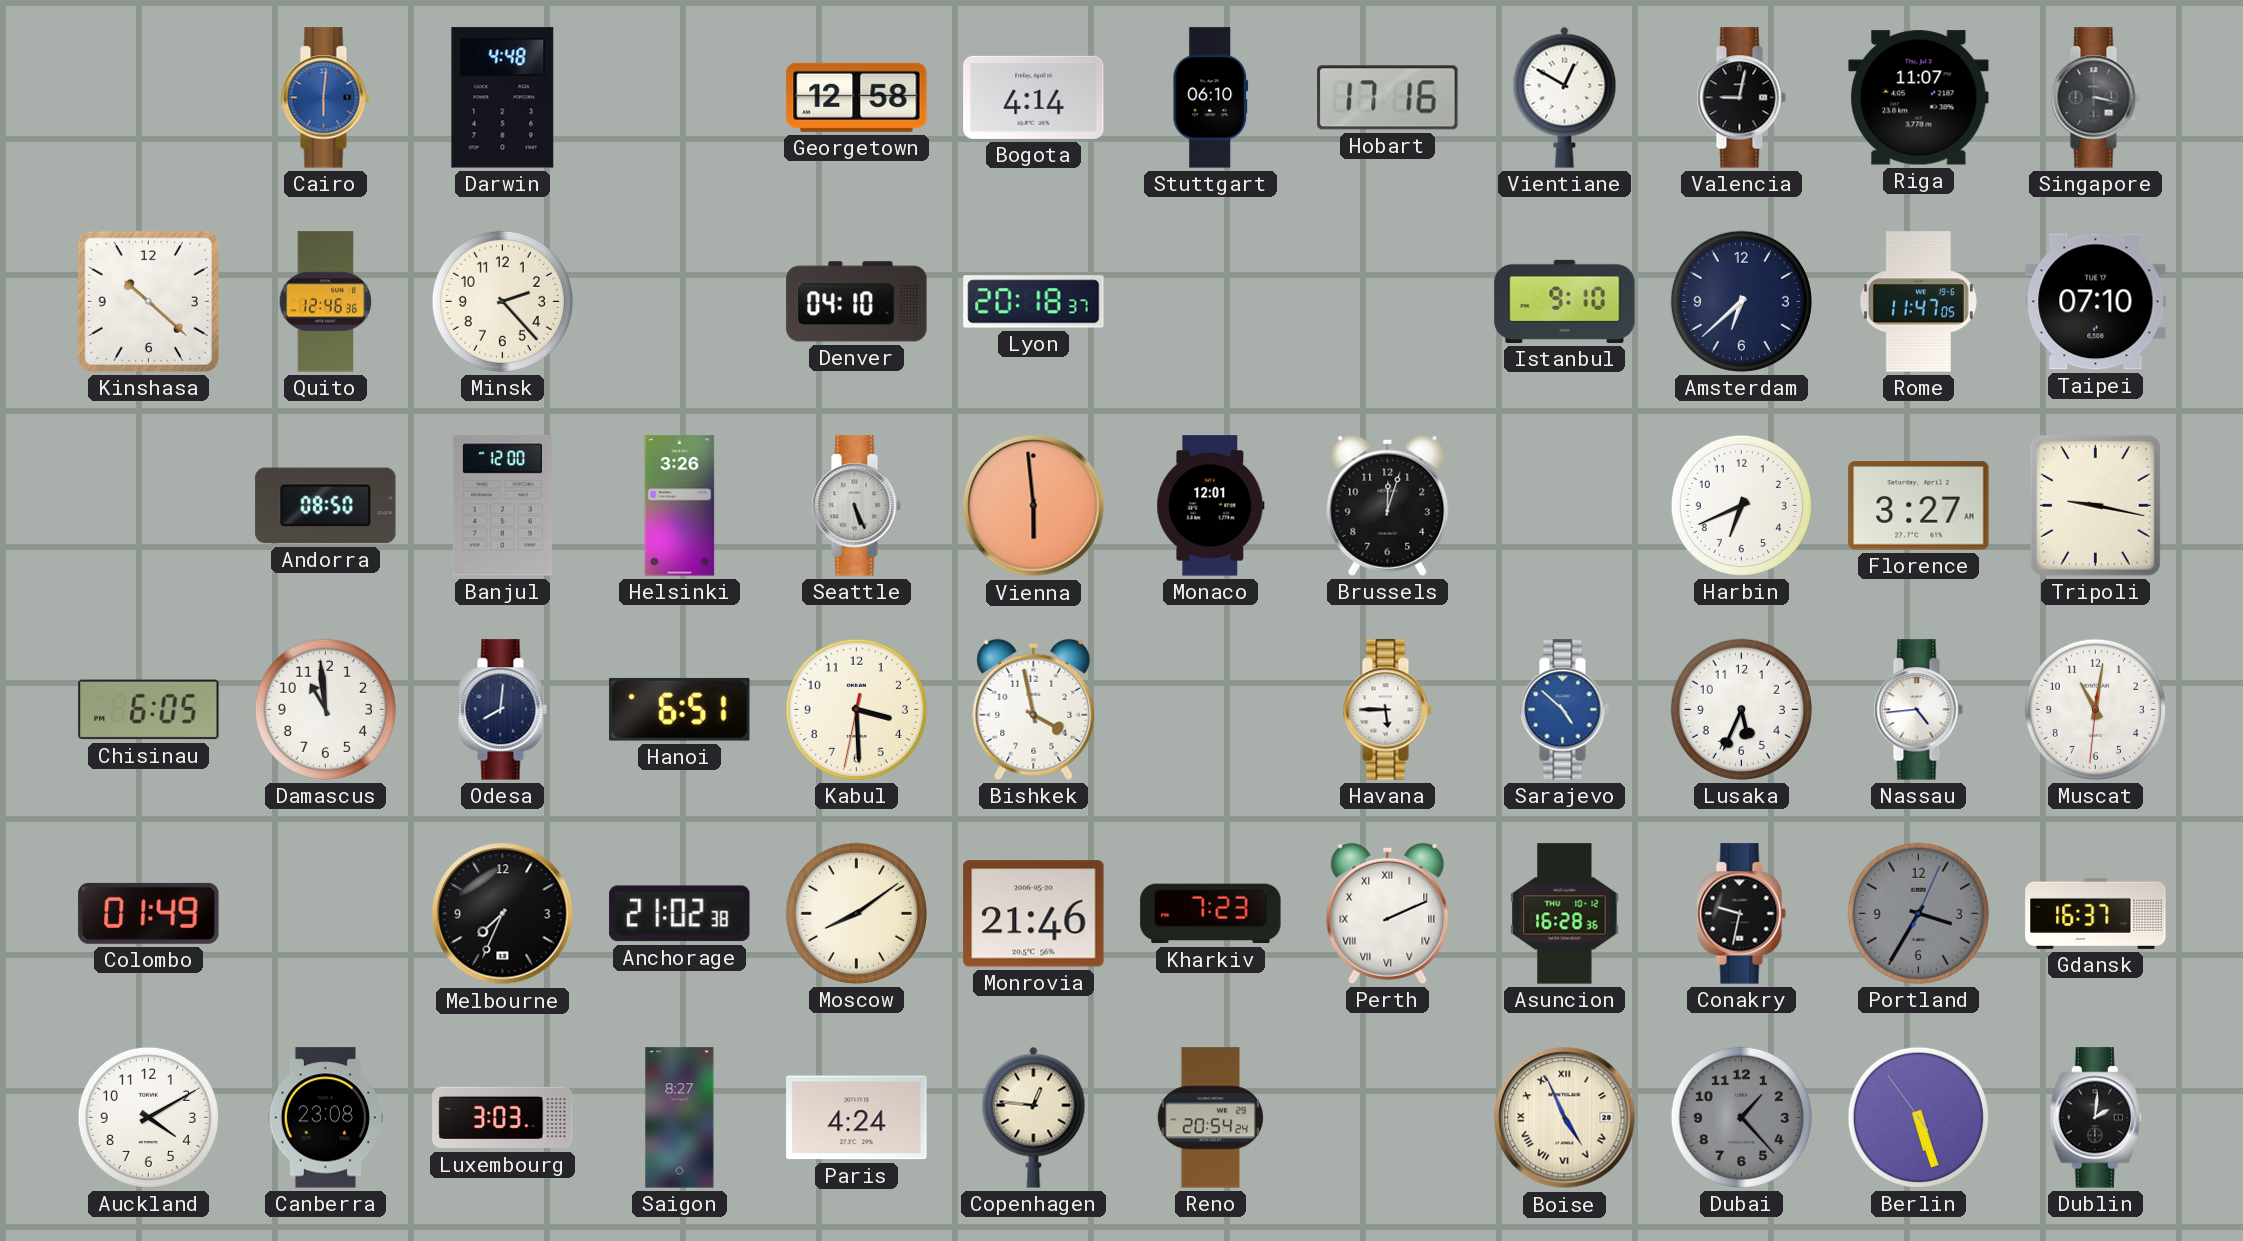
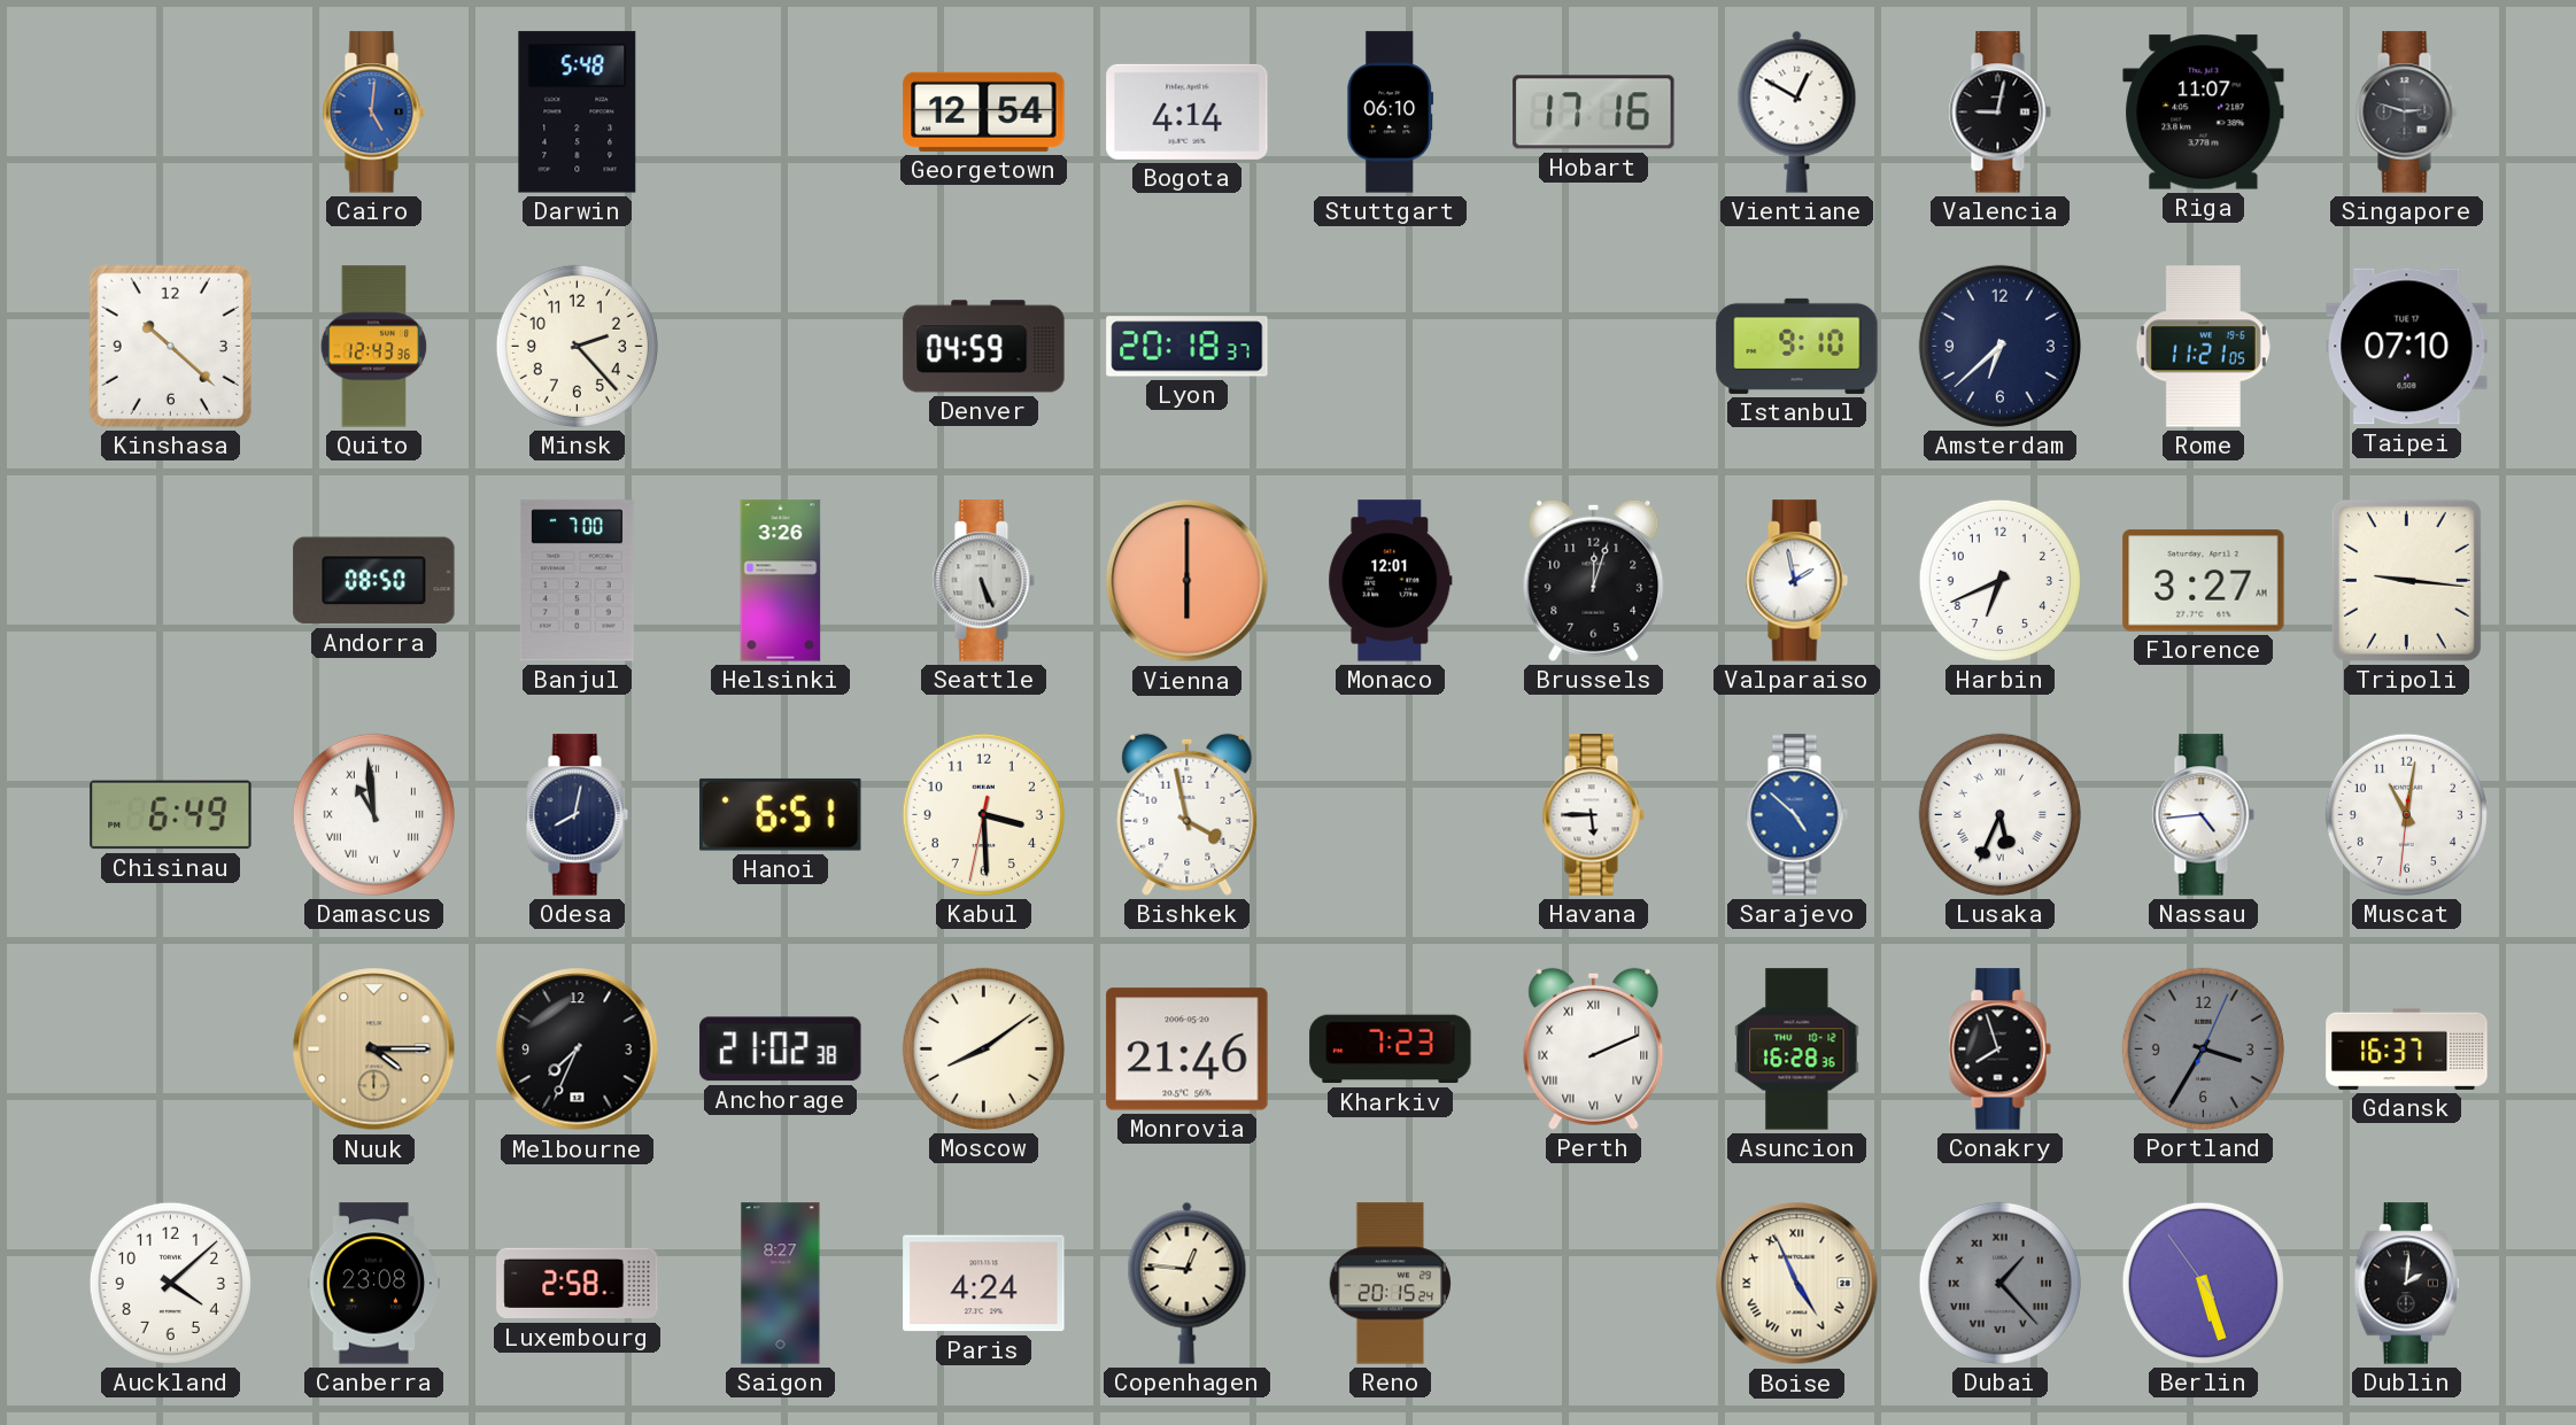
Cairo: 6:01 -> 5:01 (373, 113)
Darwin: 4:48 -> 5:48 (578, 113)
Georgetown: 12:58 -> 12:54 (984, 111)
Singapore: 3:17 -> 2:48 (2406, 113)
Quito: 12:46 -> 12:43 (374, 347)
Denver: 04:10 -> 04:59 (984, 347)
Rome: 11:47 -> 11:21 (2203, 347)
Banjul: 12:00 -> 7:00 (577, 581)
Vienna: 5:59 -> 6:00 (1188, 581)
Valparaiso: none -> 1:58 (1796, 581)
Tripoli: 9:17 -> 9:16 (2406, 580)
Chisinau: 6:05 -> 6:49 (171, 815)
Damascus numerals: Arabic -> Roman (373, 814)
Odesa: 8:01 -> 8:02 (577, 815)
Lusaka numerals: Arabic -> Roman (1999, 814)
Colombo: 01:49 -> none (149, 913)
Nuuk: none -> 4:15 (374, 1050)
Conakry: 9:32 -> 7:57 (1999, 1050)
Auckland: 4:10 -> 4:08 (170, 1283)
Luxembourg: 3:03 -> 2:58 (578, 1284)
Reno: 20:54 -> 20:15 (1390, 1284)
Dubai numerals: Arabic -> Roman (1999, 1283)
